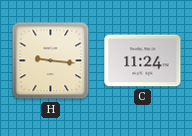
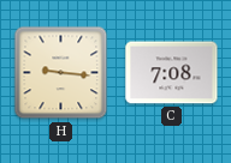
C: 11:24 -> 7:08 (172, 73)
